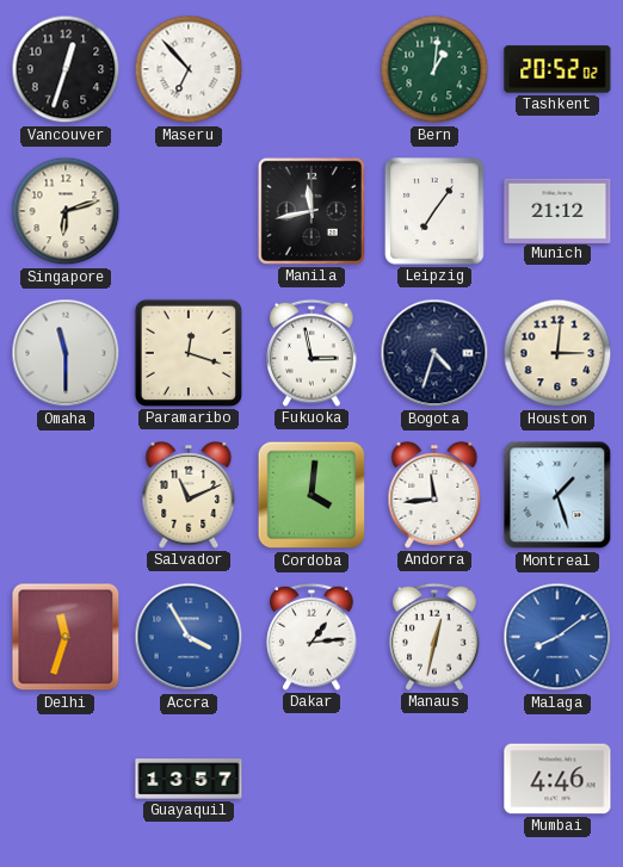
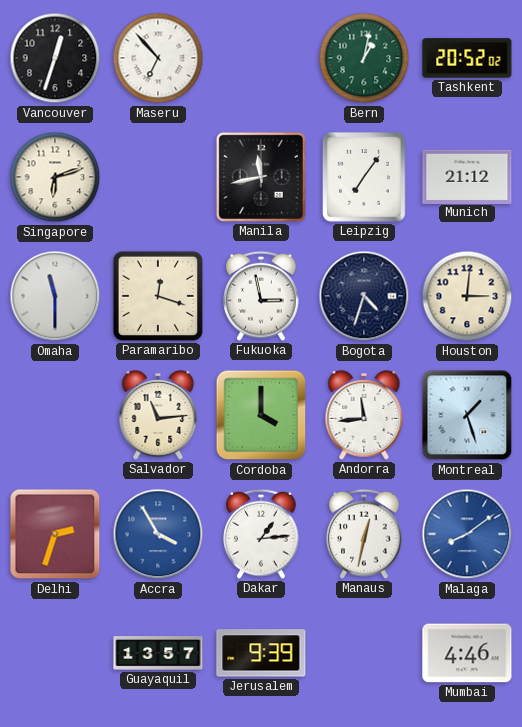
Bern: 1:01 -> 1:02 (364, 58)
Salvador: 11:11 -> 11:14 (158, 415)
Cordoba: 4:01 -> 4:00 (261, 415)
Delhi: 11:33 -> 2:33 (55, 534)
Jerusalem: none -> 9:39 (261, 653)
